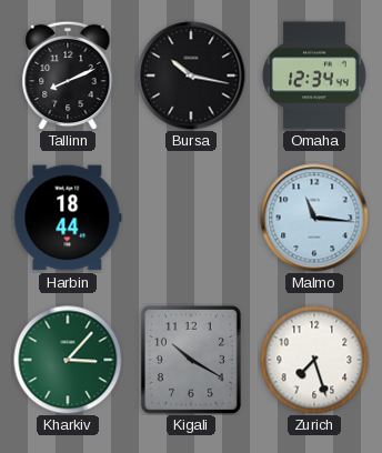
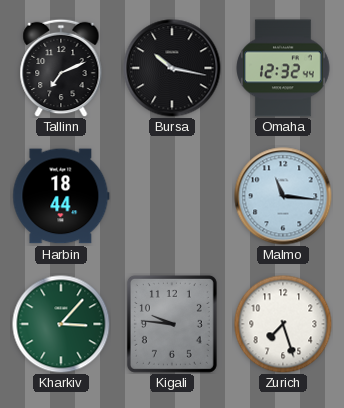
Tallinn: 8:11 -> 7:11 (61, 68)
Omaha: 12:34 -> 12:32 (283, 68)
Kigali: 10:20 -> 9:46 (172, 324)
